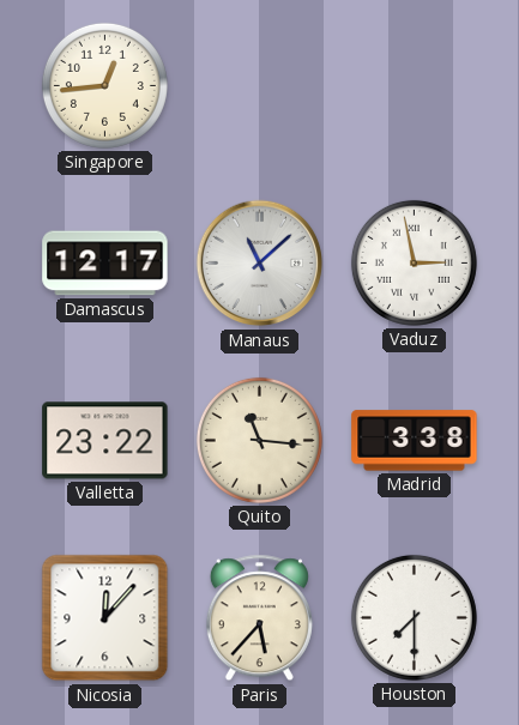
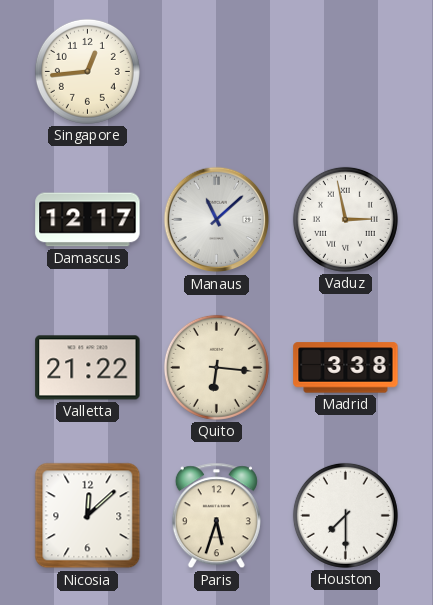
Valletta: 23:22 -> 21:22 (88, 368)
Quito: 11:16 -> 6:16 (216, 367)
Nicosia: 12:07 -> 12:08 (88, 516)
Paris: 5:37 -> 5:33 (216, 516)
